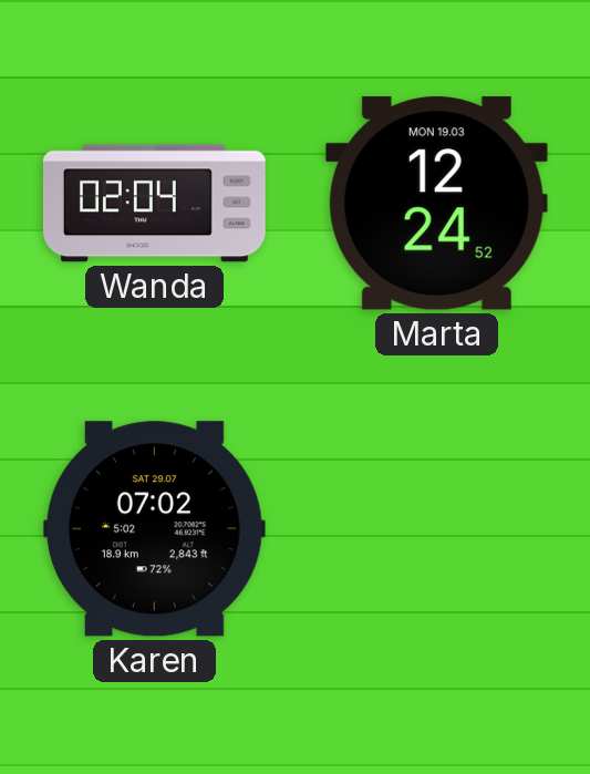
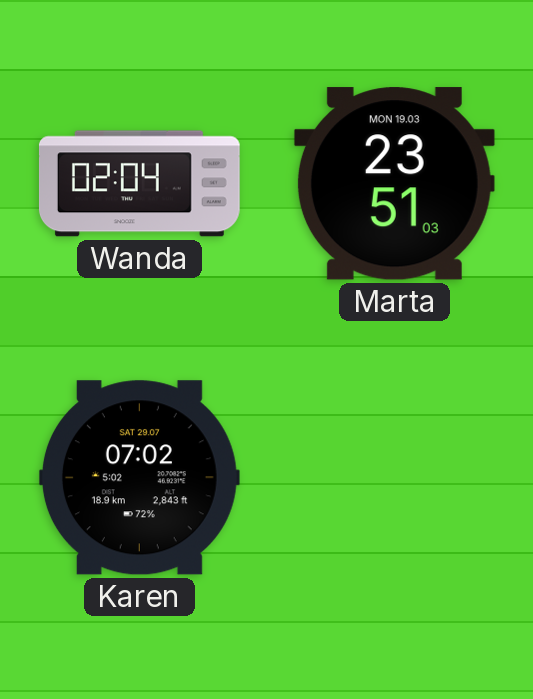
Marta: 12:24 -> 23:51 (394, 184)
